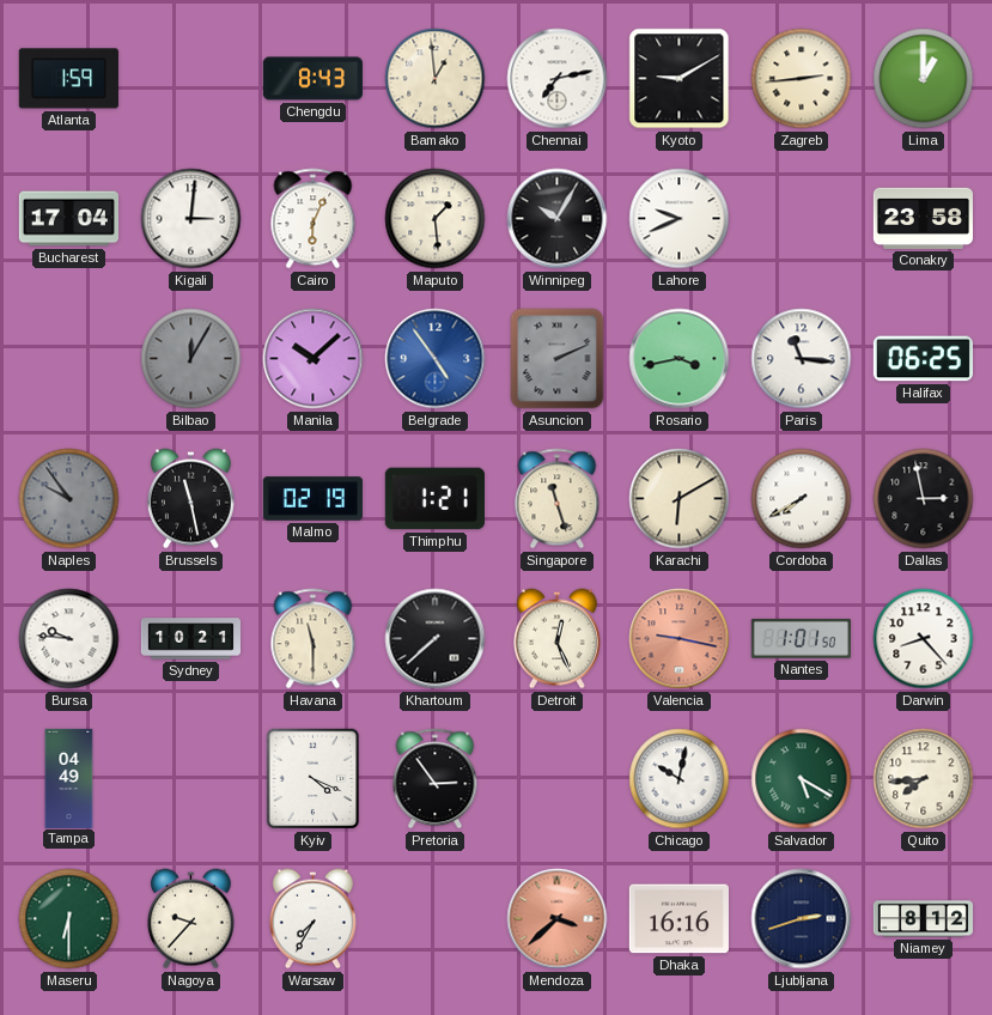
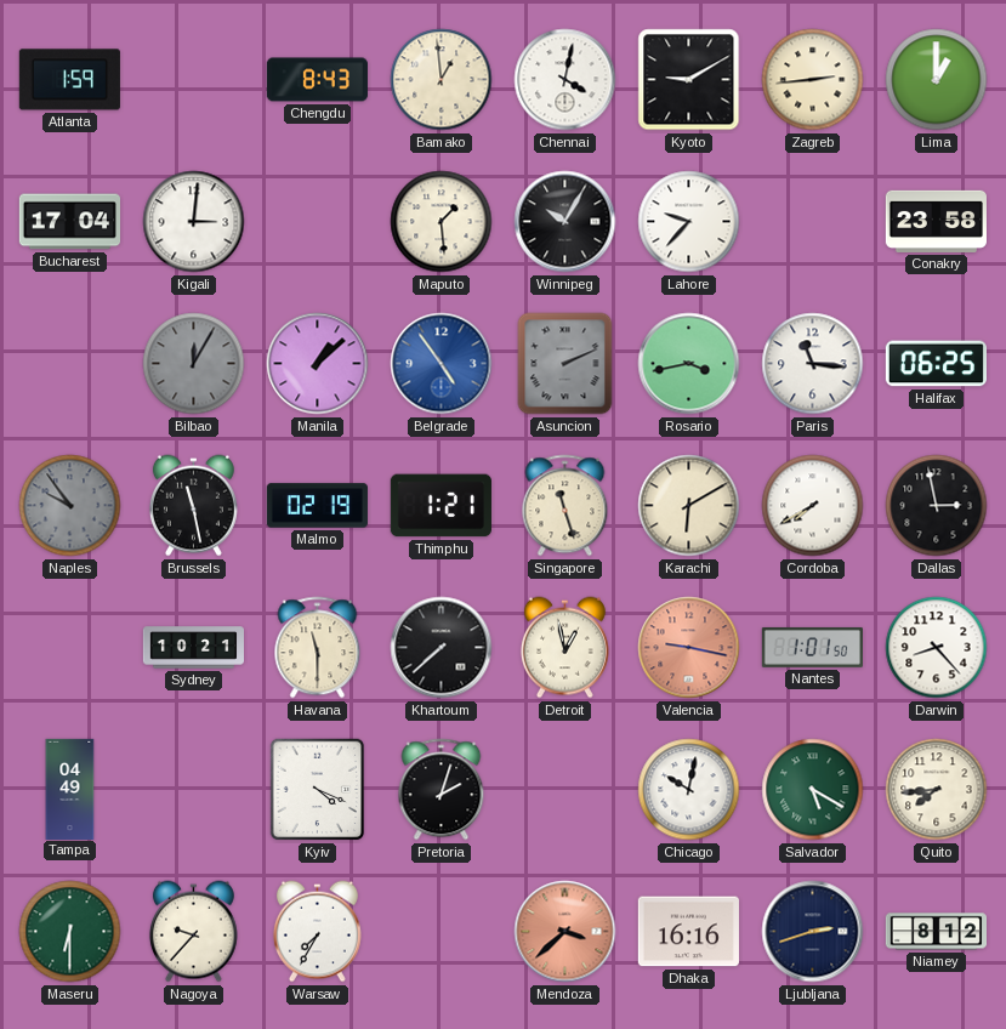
Chennai: 7:13 -> 4:02 (565, 80)
Cairo: 6:04 -> none (314, 219)
Lahore: 9:41 -> 9:37 (689, 222)
Manila: 10:08 -> 1:08 (318, 364)
Bursa: 9:46 -> none (69, 639)
Detroit: 12:26 -> 12:58 (564, 648)
Pretoria: 2:54 -> 2:03 (442, 790)
